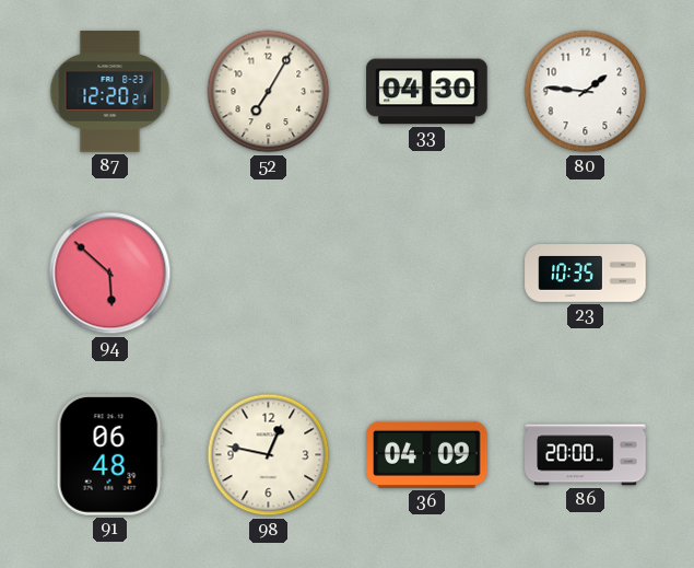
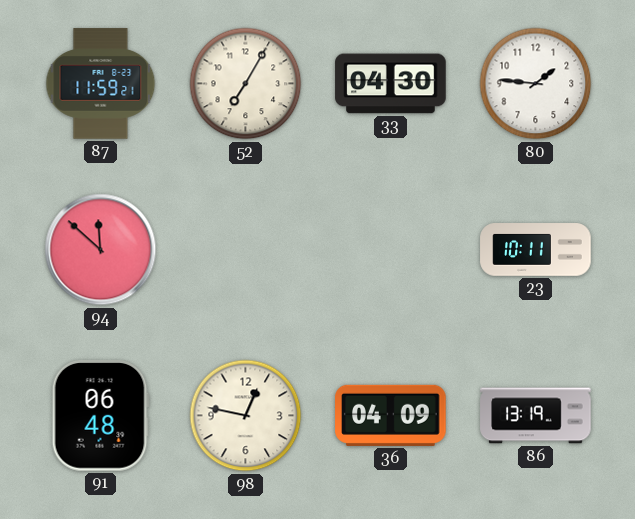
87: 12:20 -> 11:59 (101, 84)
94: 5:52 -> 11:52 (101, 250)
23: 10:35 -> 10:11 (536, 250)
86: 20:00 -> 13:19 (536, 416)
